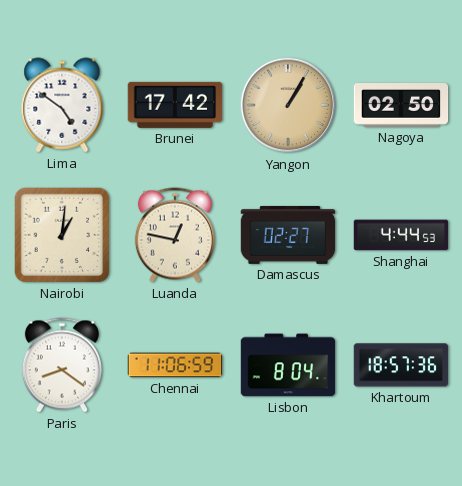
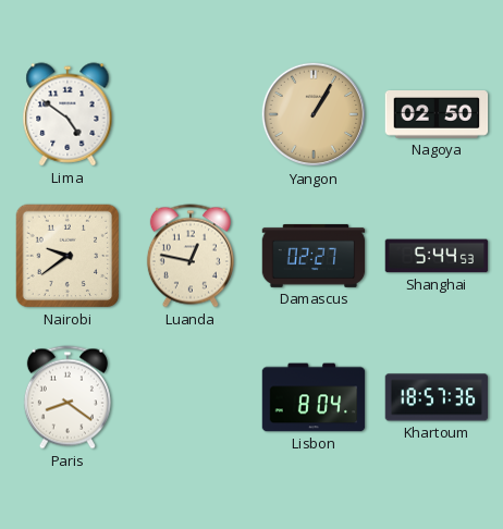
Brunei: 17:42 -> none (175, 105)
Nairobi: 1:01 -> 9:39 (68, 256)
Shanghai: 4:44 -> 5:44 (437, 256)
Chennai: 11:06 -> none (175, 365)
